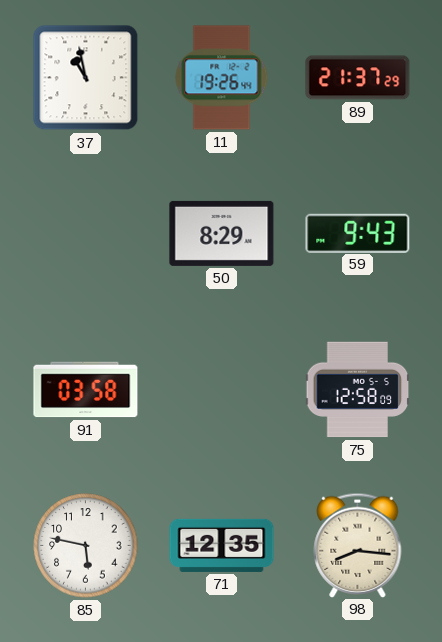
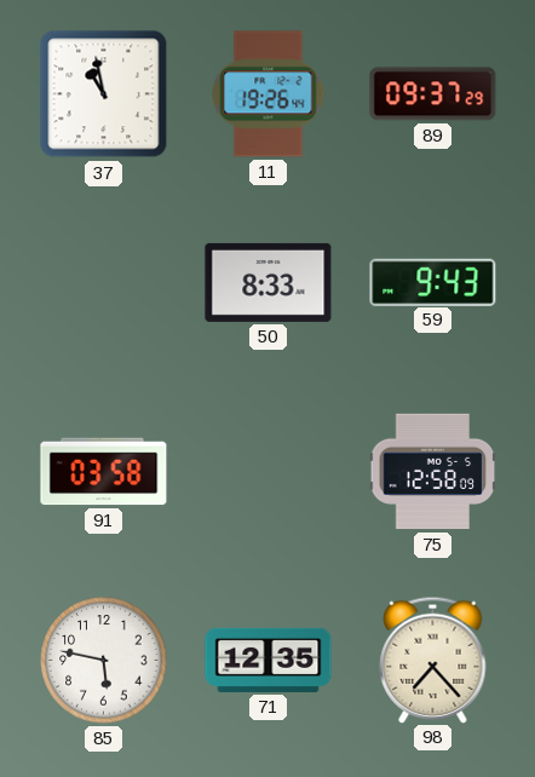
89: 21:37 -> 09:37 (433, 94)
50: 8:29 -> 8:33 (269, 282)
98: 8:16 -> 7:23 (433, 660)
